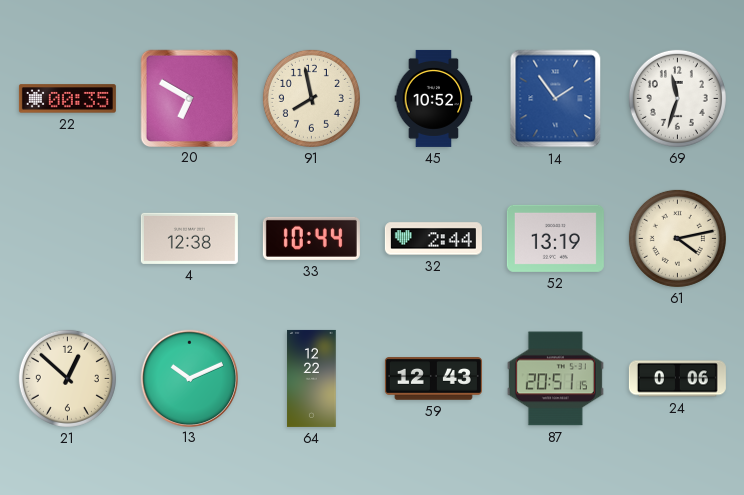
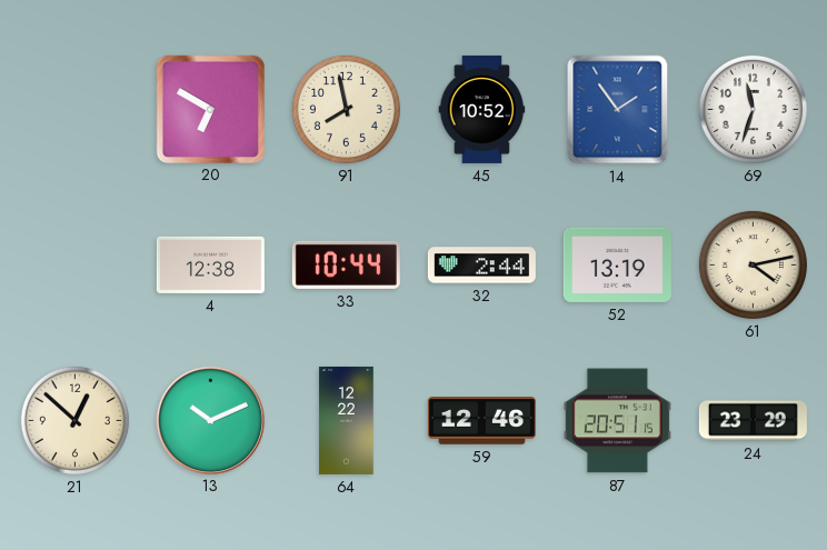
22: 00:35 -> none (67, 99)
59: 12:43 -> 12:46 (481, 421)
24: 0:06 -> 23:29 (753, 421)
